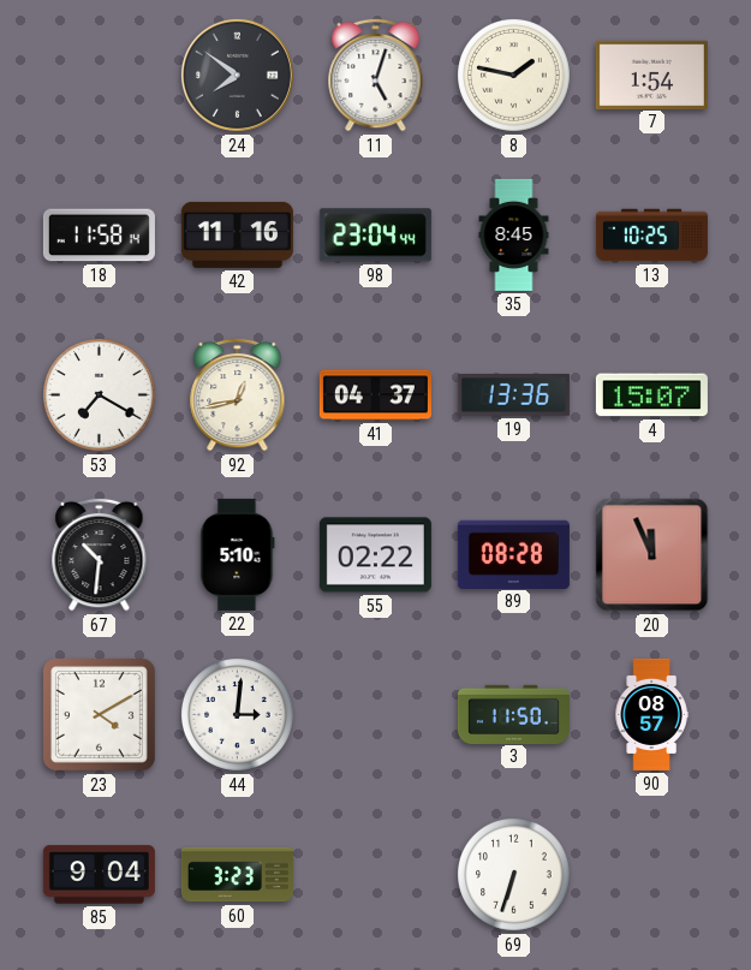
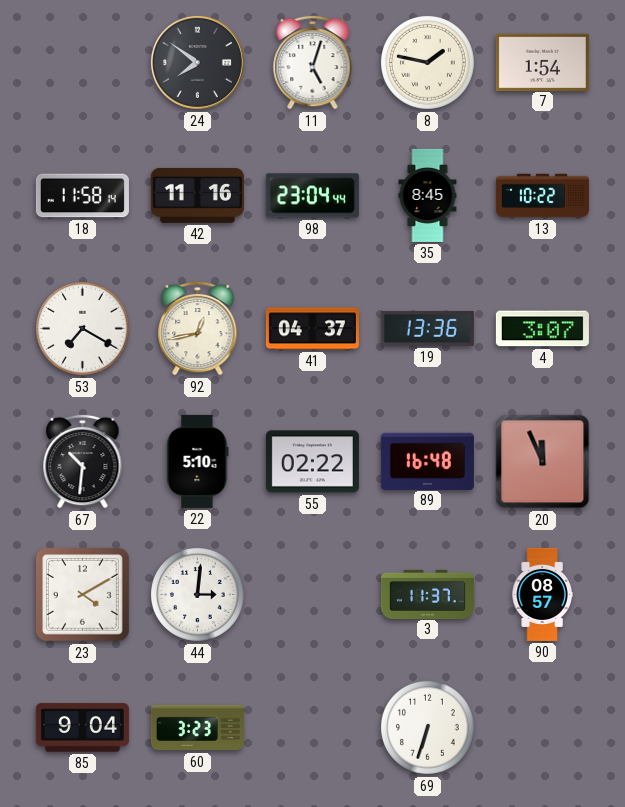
13: 10:25 -> 10:22 (542, 196)
4: 15:07 -> 3:07 (542, 329)
89: 08:28 -> 16:48 (427, 461)
3: 11:50 -> 11:37 (427, 594)
